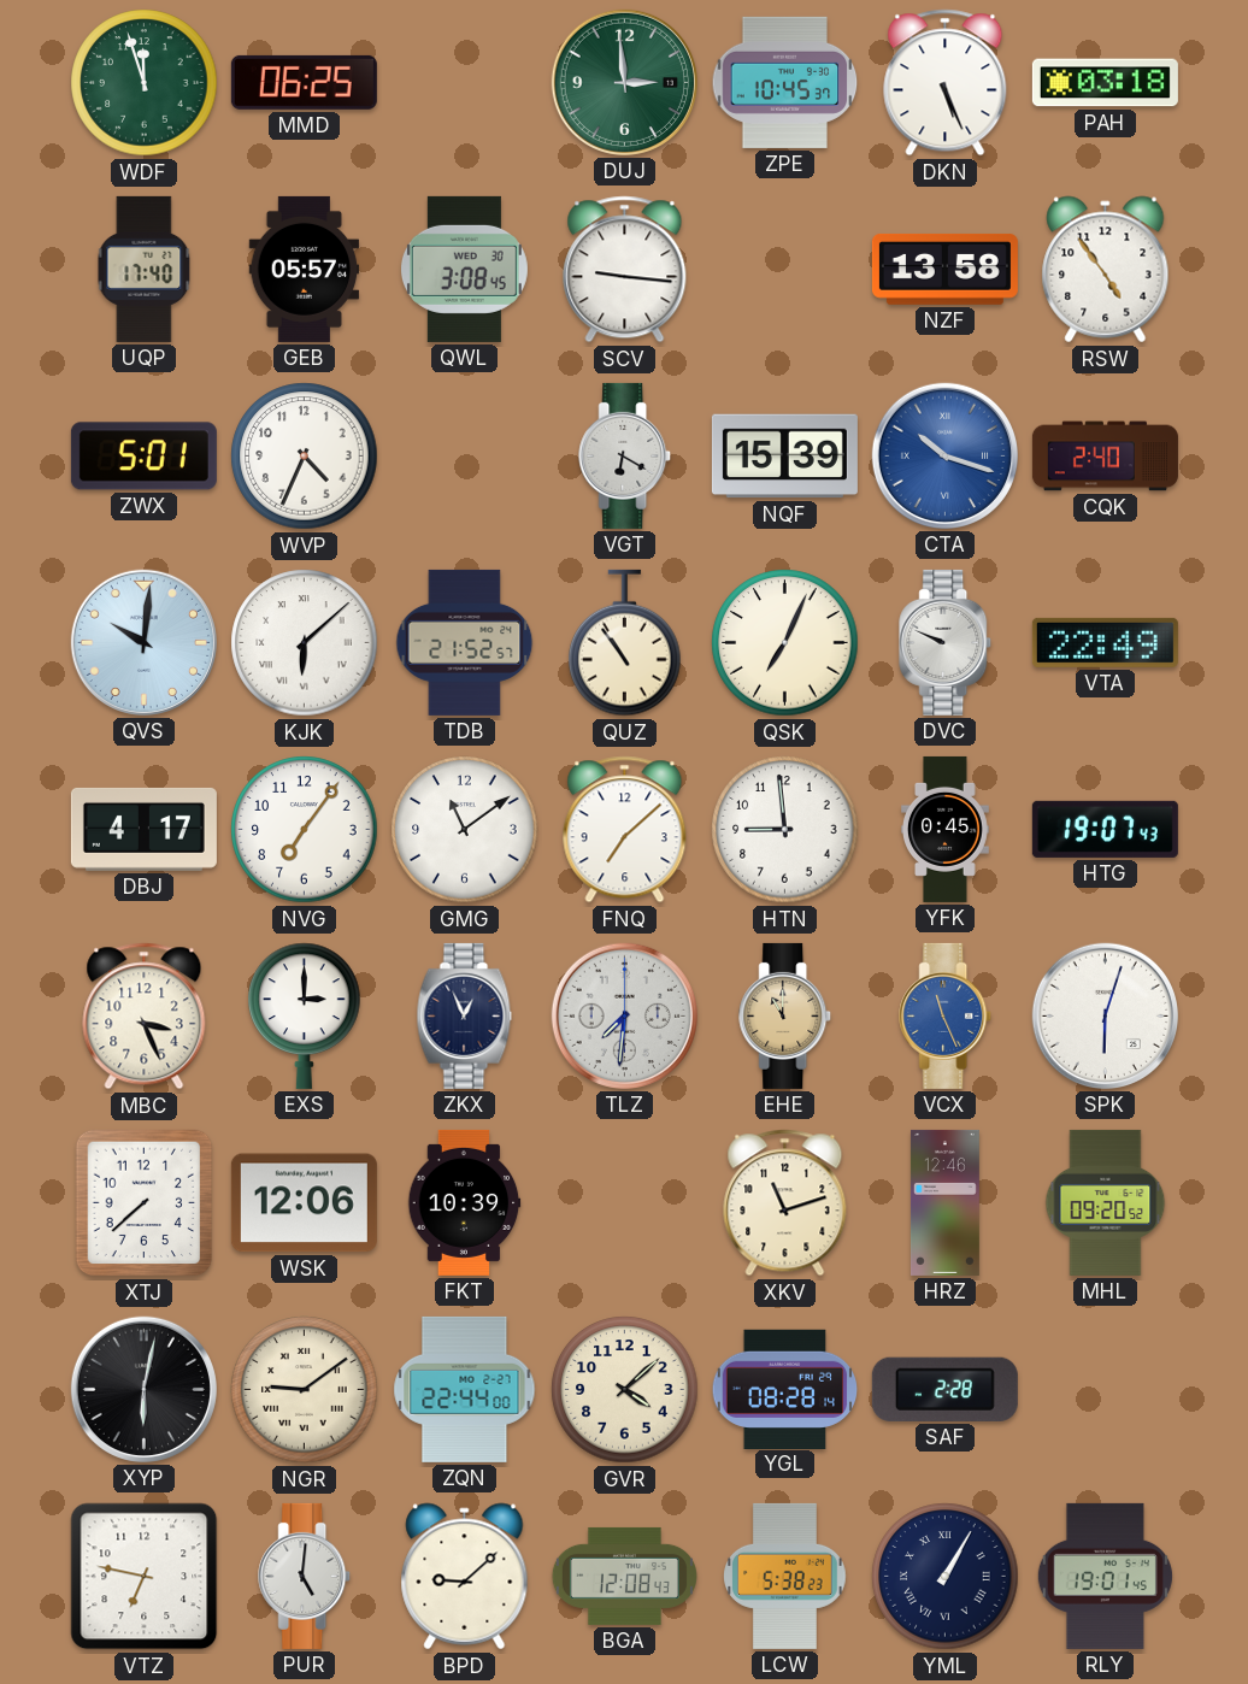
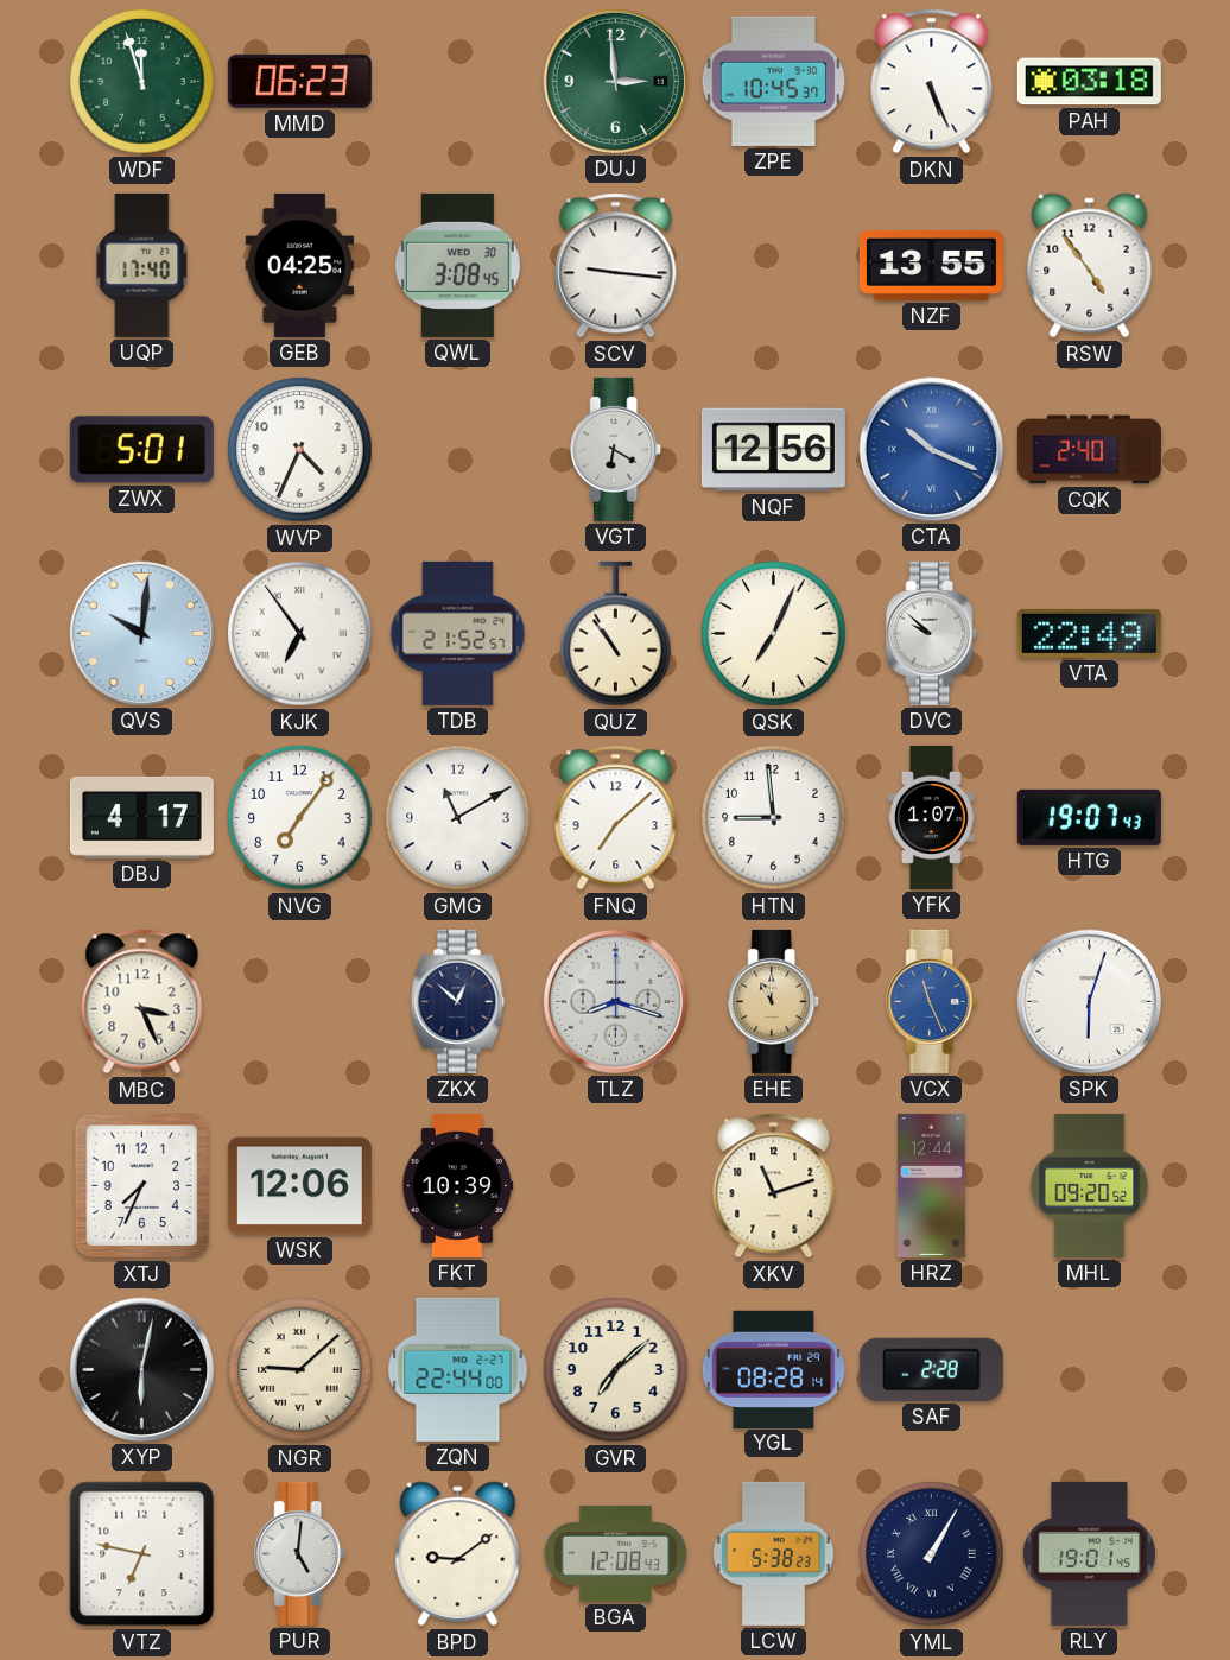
MMD: 06:25 -> 06:23 (299, 81)
GEB: 05:57 -> 04:25 (300, 265)
NZF: 13:58 -> 13:55 (931, 266)
NQF: 15:39 -> 12:56 (773, 450)
CTA: 10:18 -> 10:19 (931, 449)
KJK: 6:08 -> 6:54 (300, 634)
DVC: 9:49 -> 9:52 (932, 633)
GMG: 11:09 -> 11:10 (458, 818)
YFK: 0:45 -> 1:07 (932, 817)
EXS: 3:00 -> none (305, 1015)
ZKX: 12:56 -> 12:52 (458, 1001)
TLZ: 7:31 -> 8:18 (615, 1001)
XTJ: 7:38 -> 7:34 (142, 1186)
HRZ: 12:46 -> 12:44 (931, 1185)
NGR: 9:09 -> 9:08 (300, 1370)
GVR: 4:08 -> 7:08 (616, 1370)
BPD: 9:08 -> 9:09 (458, 1554)
